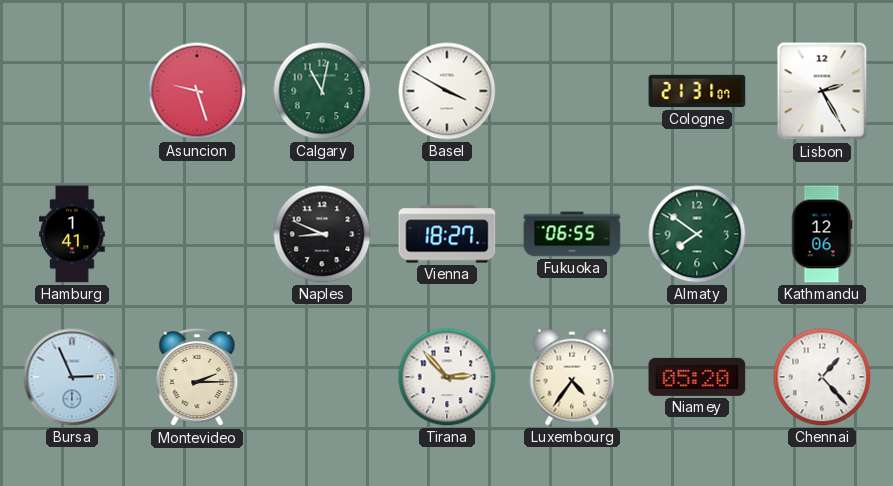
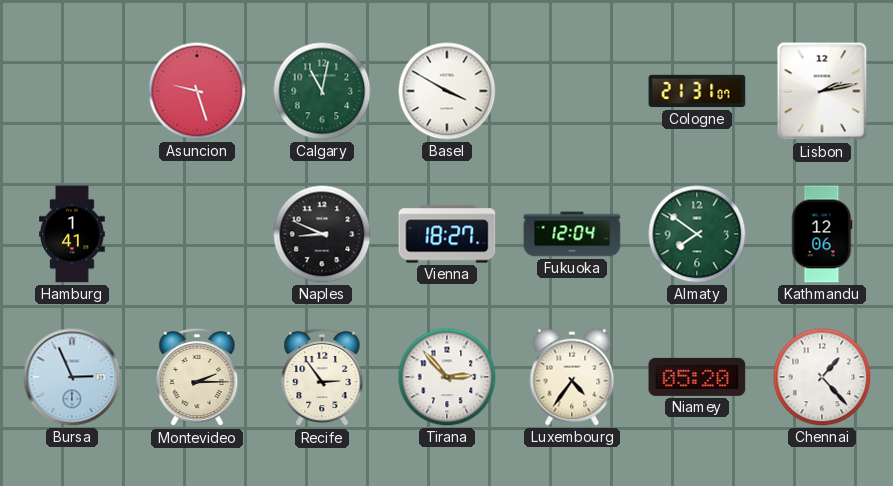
Lisbon: 2:25 -> 2:13 (822, 91)
Fukuoka: 06:55 -> 12:04 (572, 234)
Recife: none -> 2:54 (322, 377)
